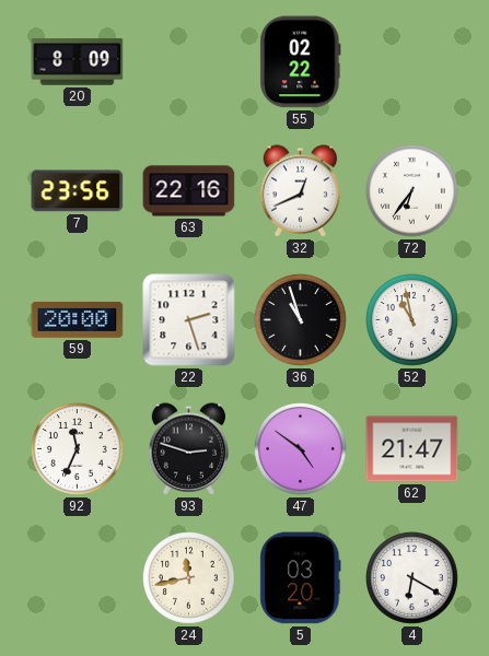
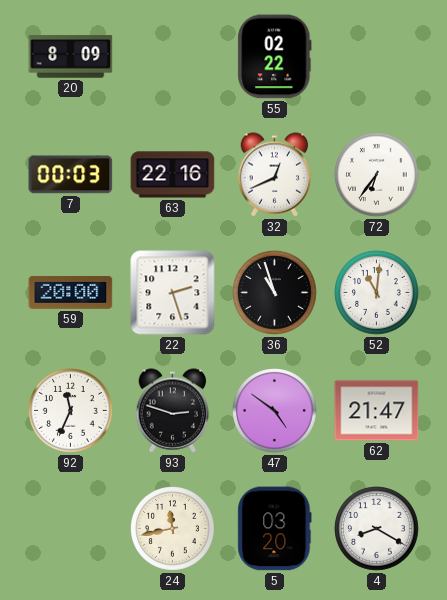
7: 23:56 -> 00:03 (71, 175)
52: 10:58 -> 11:01 (377, 293)
4: 6:20 -> 8:20 (377, 529)
